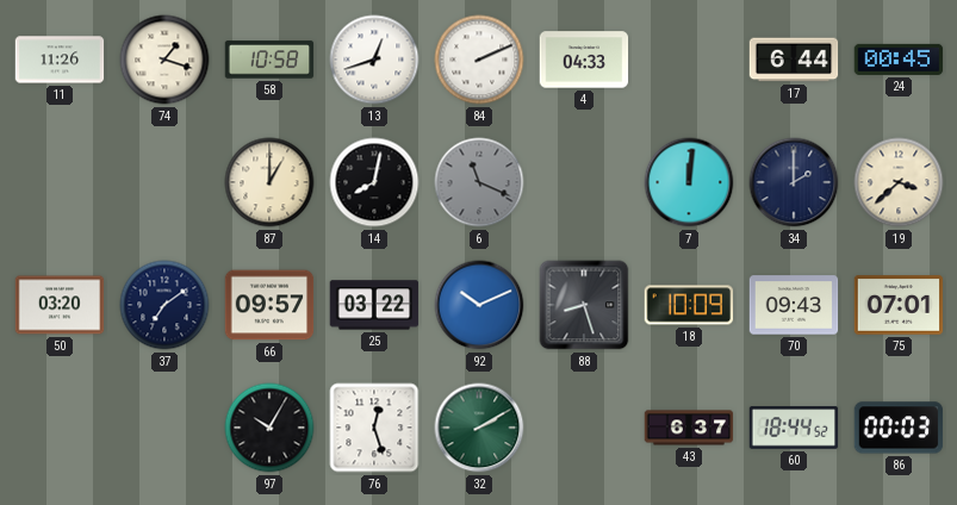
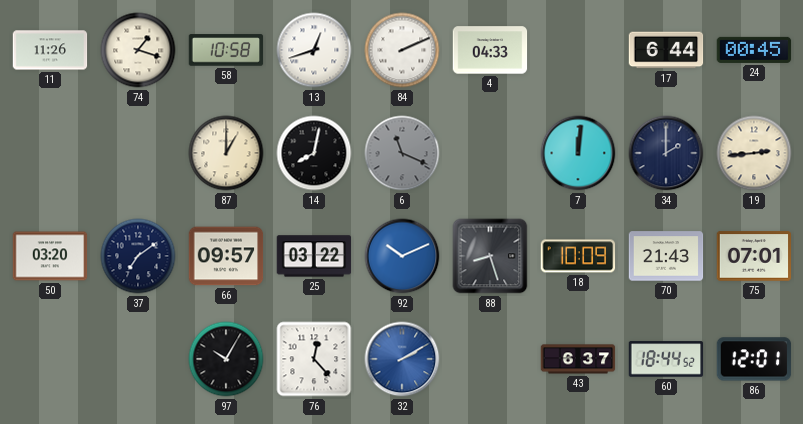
19: 3:38 -> 2:44 (754, 153)
70: 09:43 -> 21:43 (666, 256)
76: 12:27 -> 12:23 (314, 359)
32 dial: green -> blue (402, 359)
86: 00:03 -> 12:01 (754, 359)
